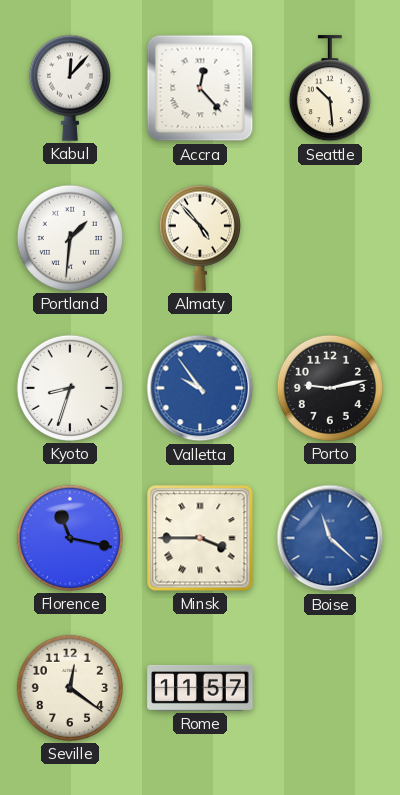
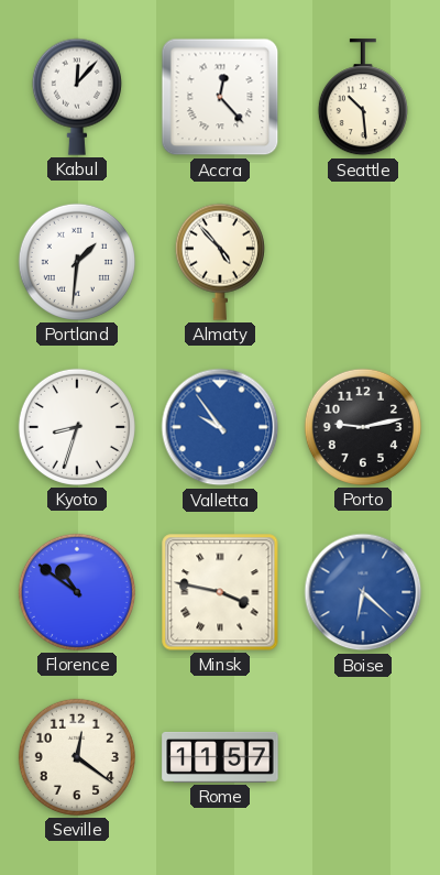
Florence: 11:17 -> 10:51 (77, 592)
Minsk: 3:45 -> 3:47 (220, 592)
Boise: 11:22 -> 6:22 (363, 592)
